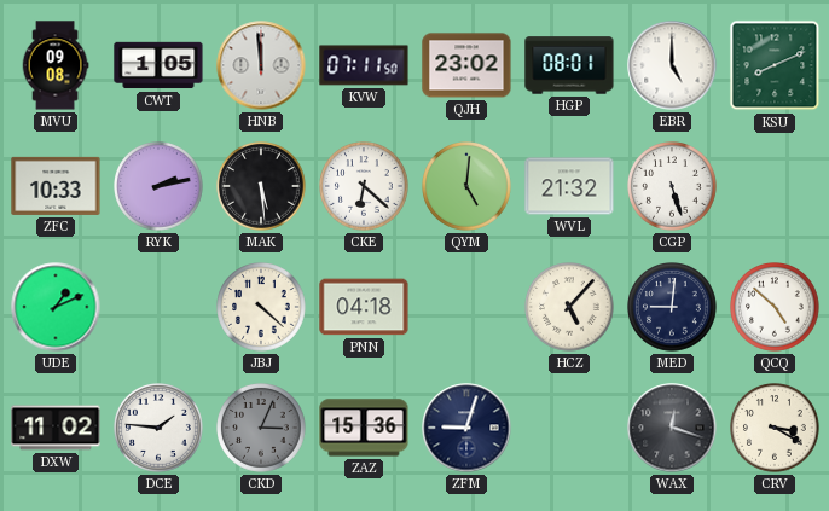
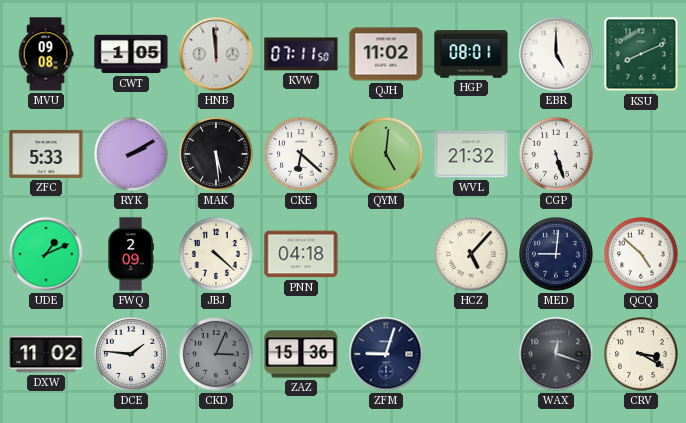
QJH: 23:02 -> 11:02 (386, 54)
ZFC: 10:33 -> 5:33 (46, 154)
RYK: 2:13 -> 2:10 (131, 154)
FWQ: none -> 2:09 (131, 254)
